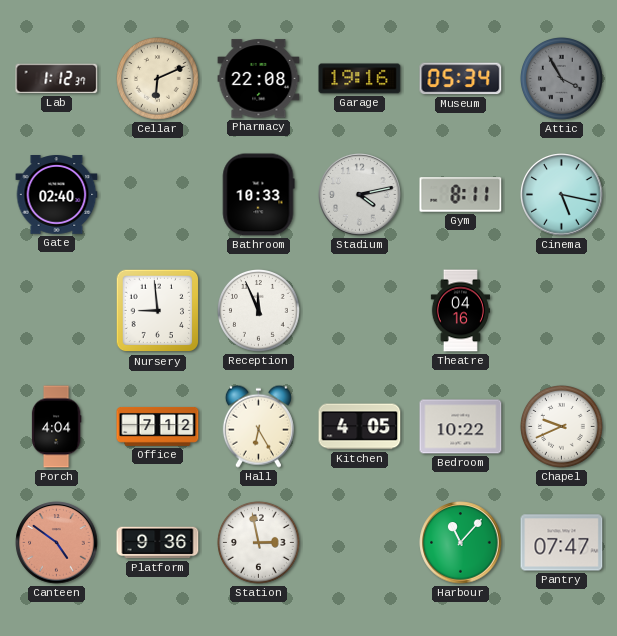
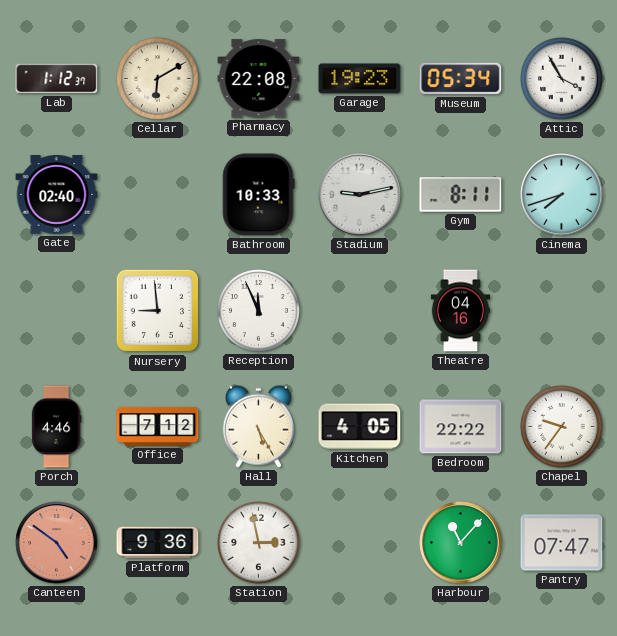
Cellar: 6:11 -> 6:10 (158, 79)
Garage: 19:16 -> 19:23 (360, 79)
Attic dial: grey -> white (562, 79)
Stadium: 4:13 -> 9:13 (360, 195)
Cinema: 5:17 -> 7:42 (562, 195)
Porch: 4:04 -> 4:46 (56, 427)
Hall: 6:25 -> 5:25 (258, 426)
Bedroom: 10:22 -> 22:22 (461, 427)
Chapel: 9:41 -> 9:36 (562, 427)
